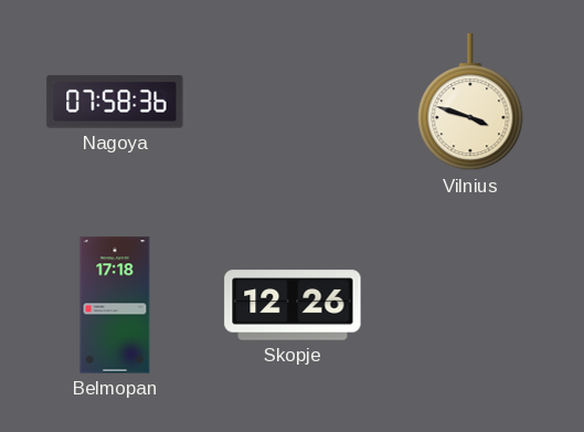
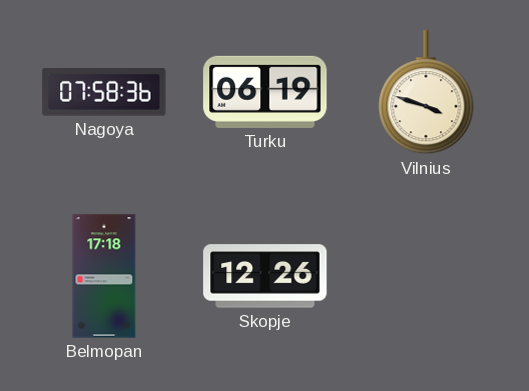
Turku: none -> 06:19 (265, 92)
